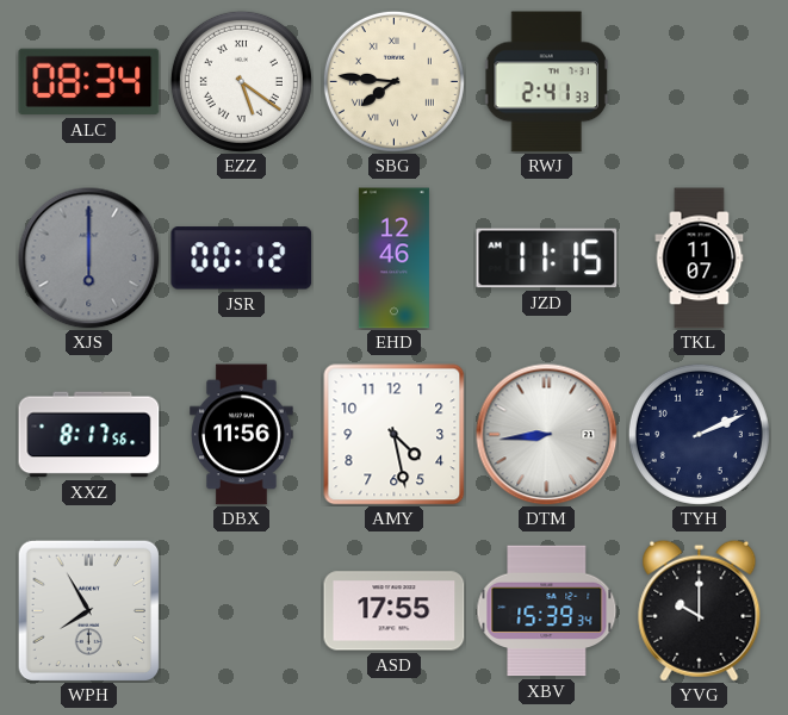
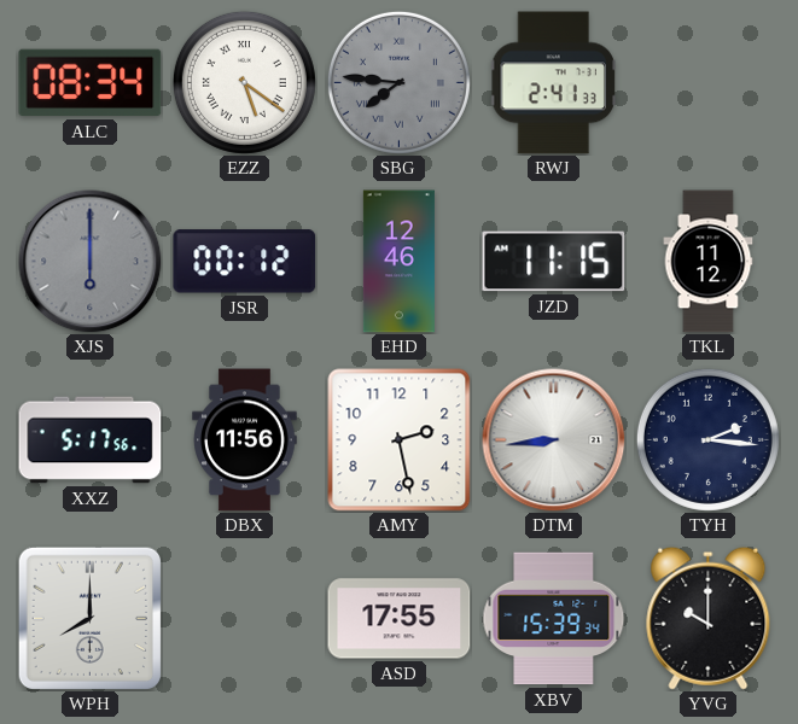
SBG dial: cream -> grey (398, 82)
TKL: 11:07 -> 11:12 (709, 262)
XXZ: 8:17 -> 5:17 (91, 440)
AMY: 4:28 -> 2:28 (400, 440)
TYH: 2:11 -> 2:16 (707, 439)
WPH: 7:55 -> 8:00 (89, 618)
